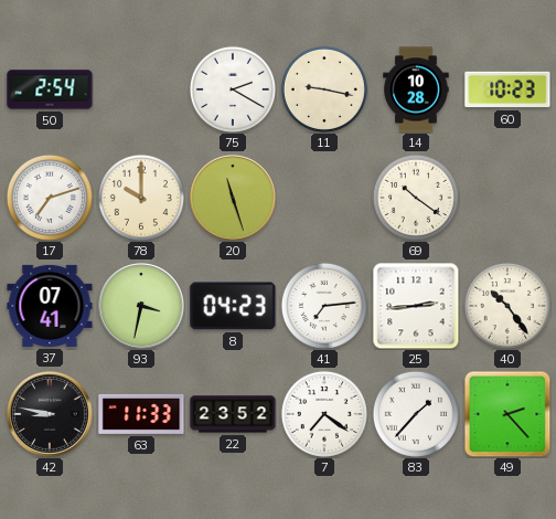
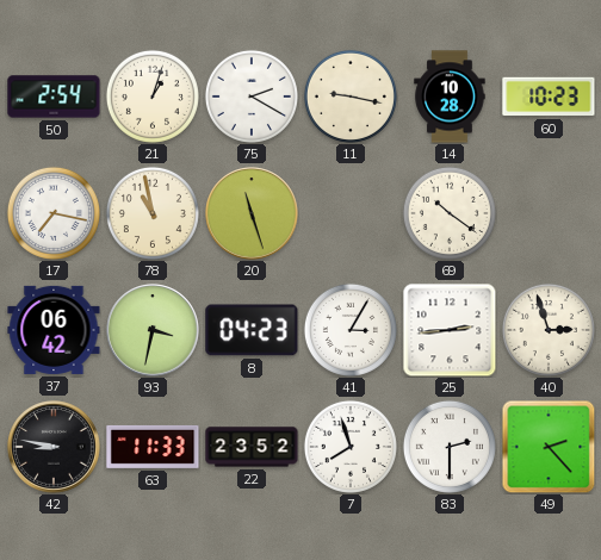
21: none -> 1:03 (153, 97)
17: 7:12 -> 7:17 (54, 213)
78: 10:00 -> 10:58 (153, 213)
37: 07:41 -> 06:42 (54, 330)
41: 7:14 -> 3:05 (351, 330)
40: 10:24 -> 2:57 (549, 330)
7: 7:21 -> 7:57 (351, 447)
83: 1:37 -> 2:30 (450, 447)
